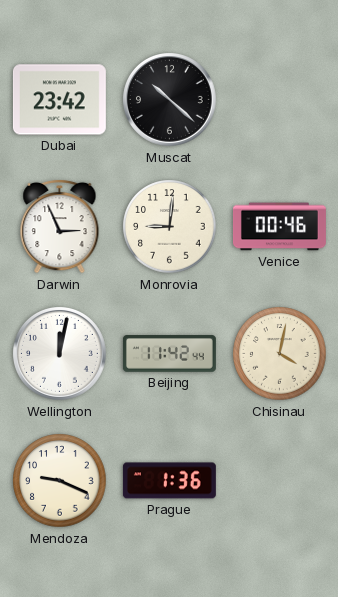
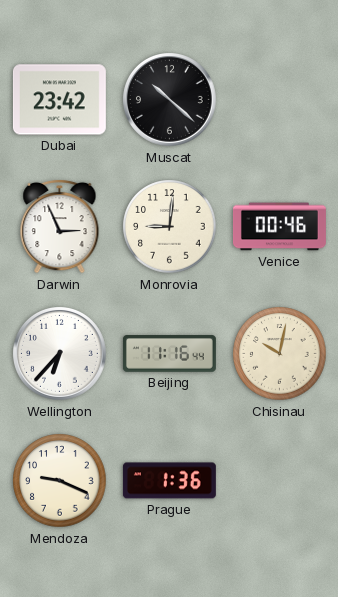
Wellington: 12:02 -> 6:37 (60, 354)
Beijing: 11:42 -> 11:16 (169, 354)
Chisinau: 4:02 -> 10:02 (280, 354)
